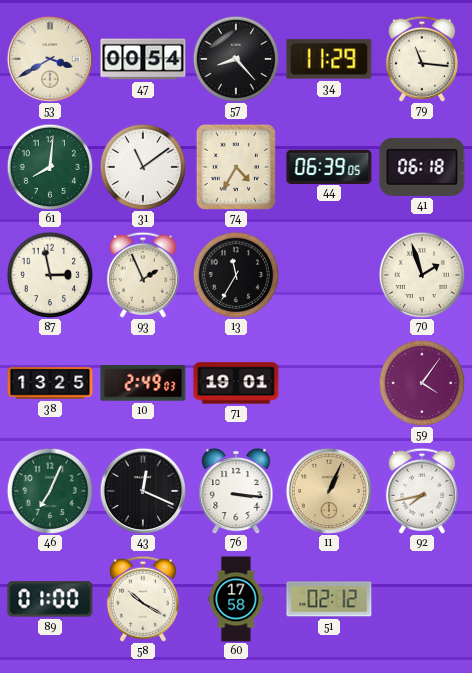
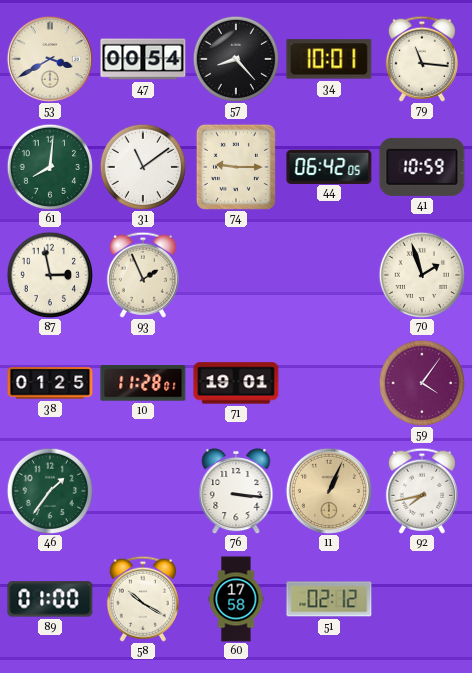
34: 11:29 -> 10:01 (329, 59)
74: 4:35 -> 9:15 (236, 167)
44: 06:39 -> 06:42 (329, 166)
41: 06:18 -> 10:59 (422, 167)
13: 11:35 -> none (236, 275)
38: 13:25 -> 01:25 (50, 383)
10: 2:49 -> 11:28 (143, 383)
46: 7:04 -> 1:36 (50, 491)
43: 12:19 -> none (143, 491)
